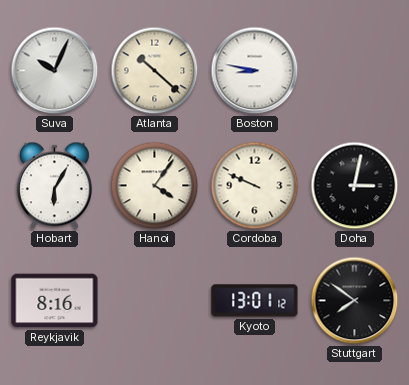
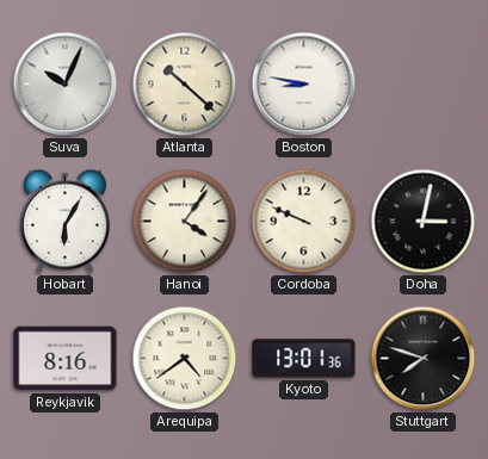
Arequipa: none -> 4:39 (185, 359)
Kyoto: 13:01:12 -> 13:01:36 (304, 359)
Stuttgart: 7:51 -> 7:48 (424, 359)
